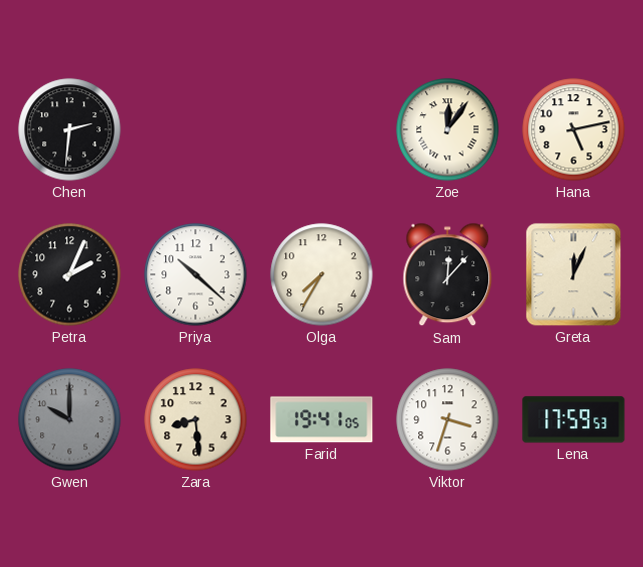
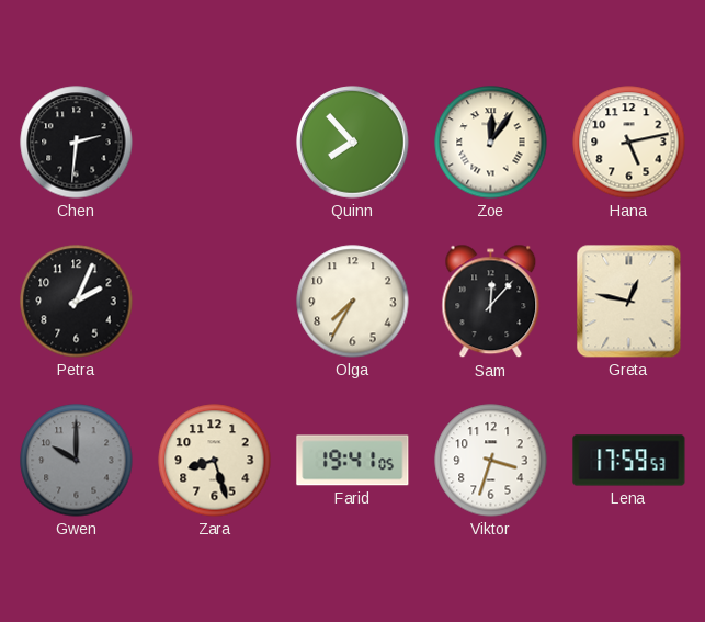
Quinn: none -> 7:53 (353, 143)
Priya: 10:22 -> none (196, 275)
Greta: 12:04 -> 12:47 (629, 302)
Zara: 8:29 -> 8:27 (215, 461)
